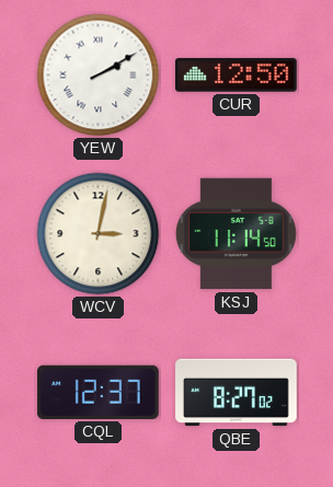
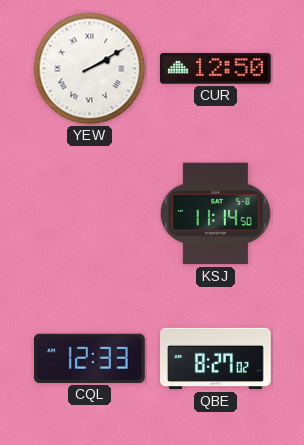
WCV: 3:02 -> none (99, 234)
CQL: 12:37 -> 12:33 (89, 358)
